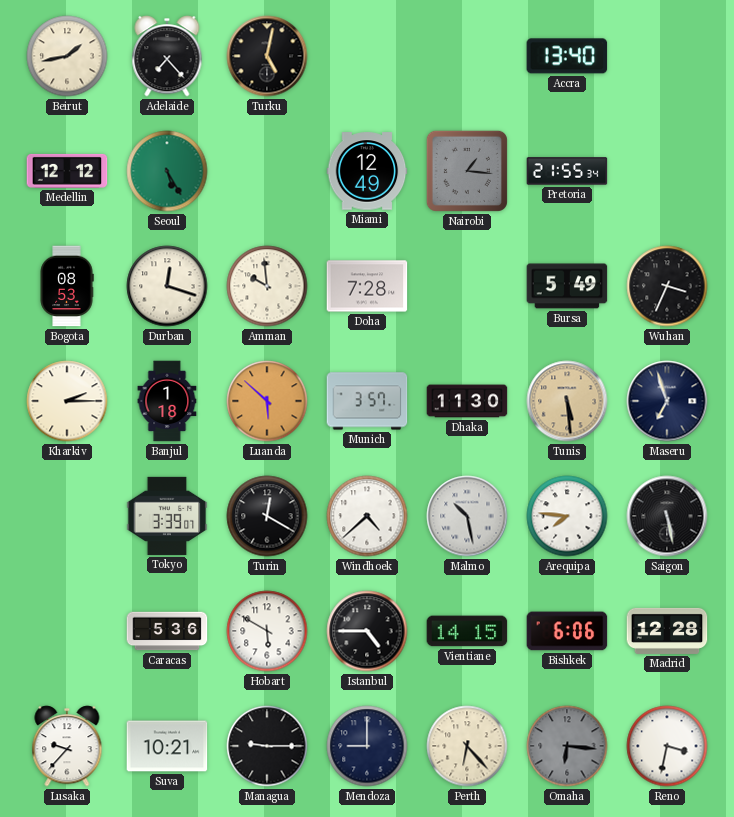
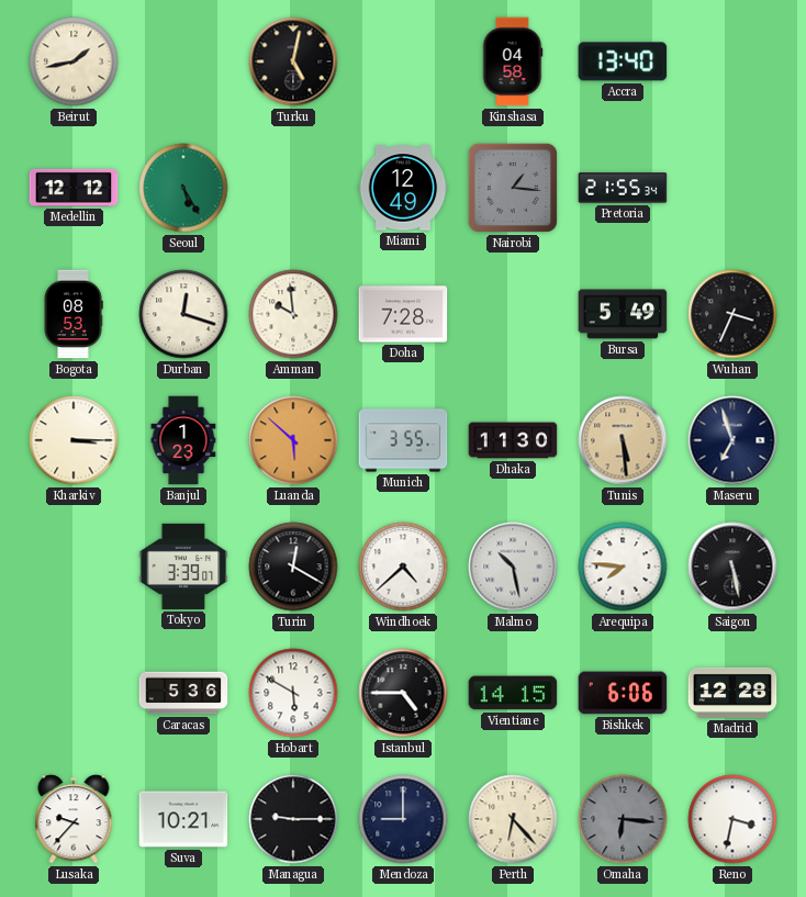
Adelaide: 7:23 -> none (167, 56)
Kinshasa: none -> 04:58 (513, 61)
Kharkiv: 2:15 -> 3:15 (74, 440)
Banjul: 1:18 -> 1:23 (183, 440)
Munich: 3:57 -> 3:55 (403, 440)
